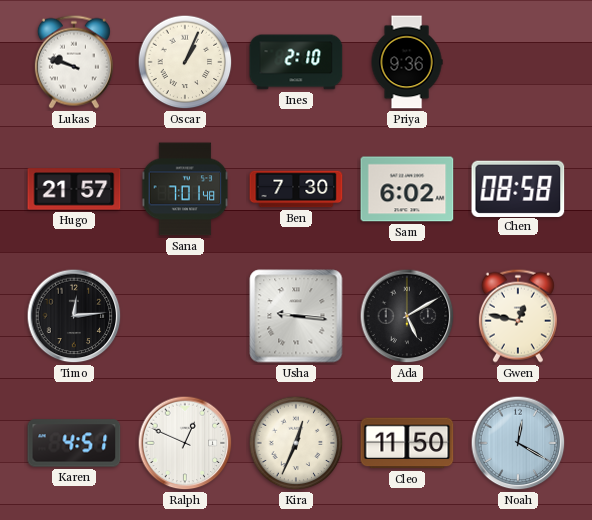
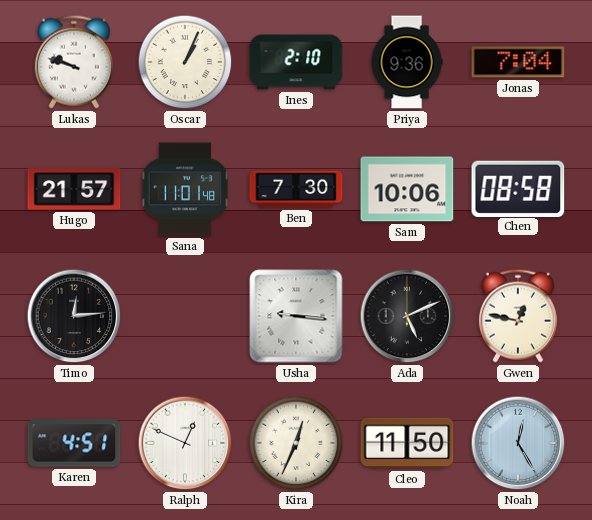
Jonas: none -> 7:04 (518, 62)
Sana: 7:01 -> 11:01 (185, 189)
Sam: 6:02 -> 10:06 (407, 189)
Ada: 5:10 -> 5:11 (407, 316)
Noah: 12:20 -> 12:25 (518, 443)
